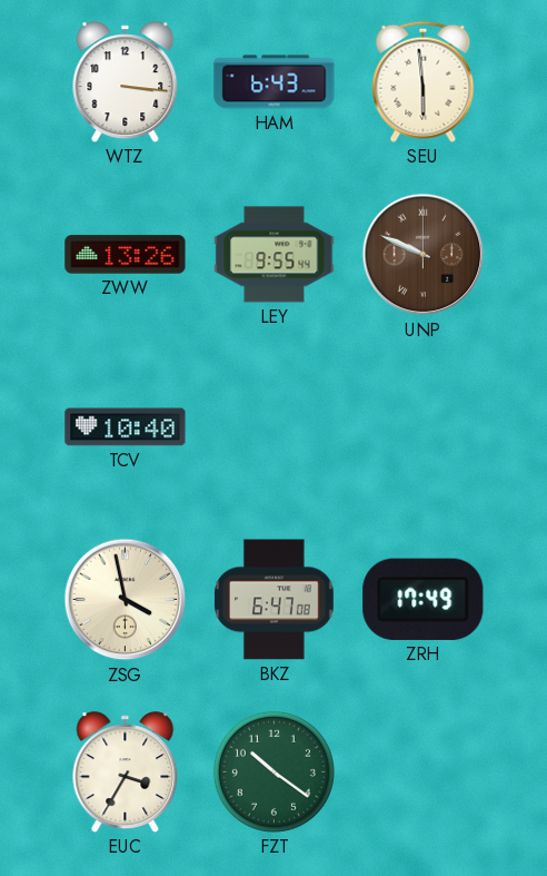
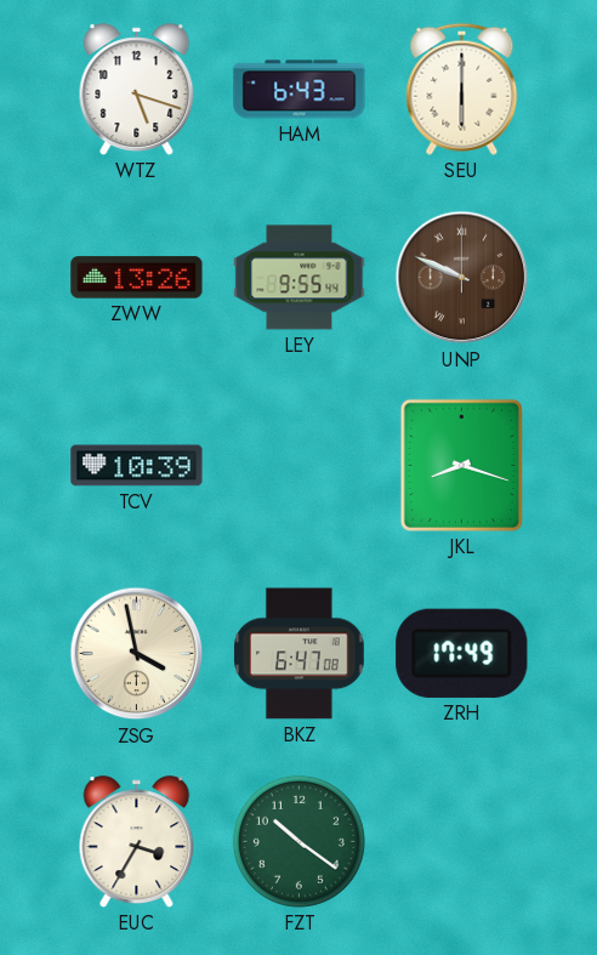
WTZ: 3:16 -> 5:18 (137, 90)
SEU: 5:59 -> 6:00 (462, 89)
TCV: 10:40 -> 10:39 (137, 466)
JKL: none -> 8:18 (461, 465)
